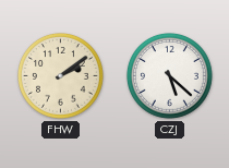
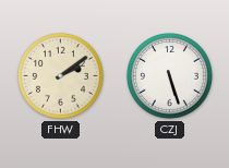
CZJ: 5:22 -> 5:27 (170, 76)
